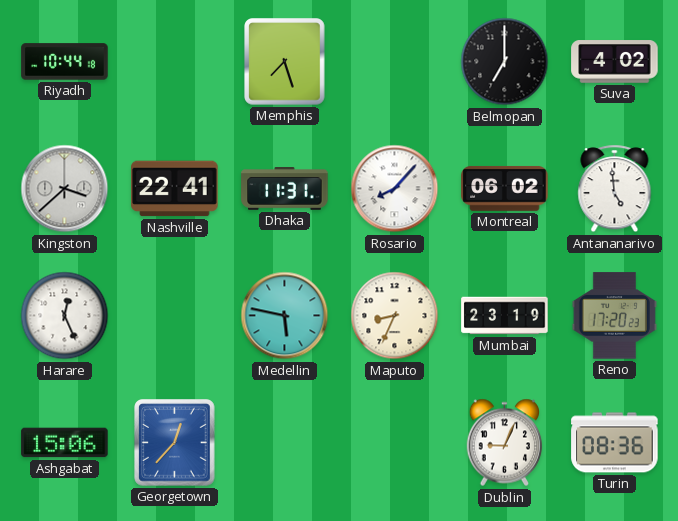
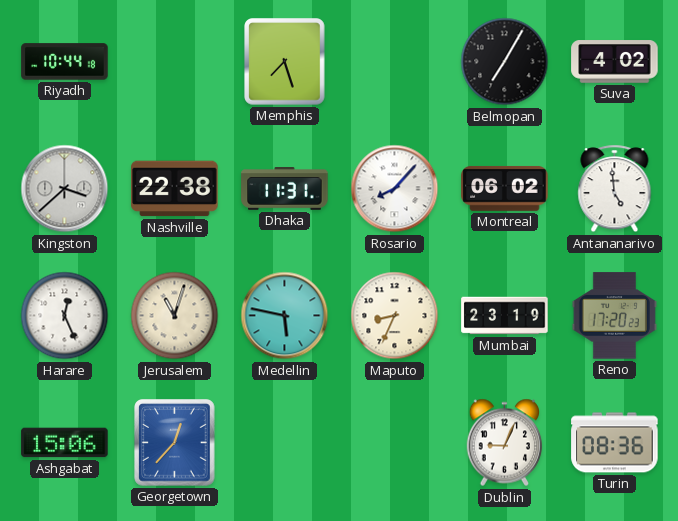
Belmopan: 7:00 -> 7:05 (505, 62)
Nashville: 22:41 -> 22:38 (175, 189)
Jerusalem: none -> 11:03 (175, 316)
